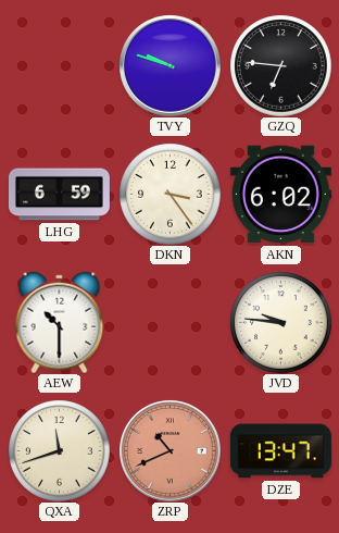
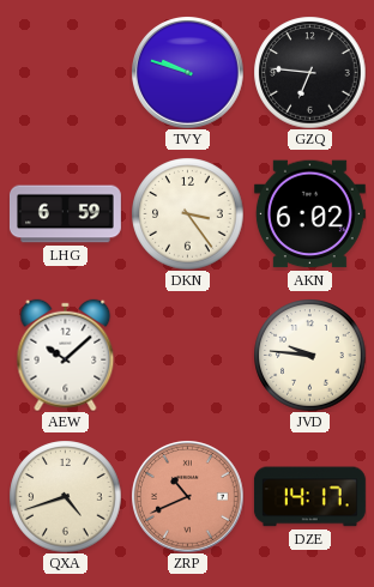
AEW: 10:30 -> 10:08 (66, 355)
QXA: 11:42 -> 4:42 (65, 496)
DZE: 13:47 -> 14:17 (309, 497)
